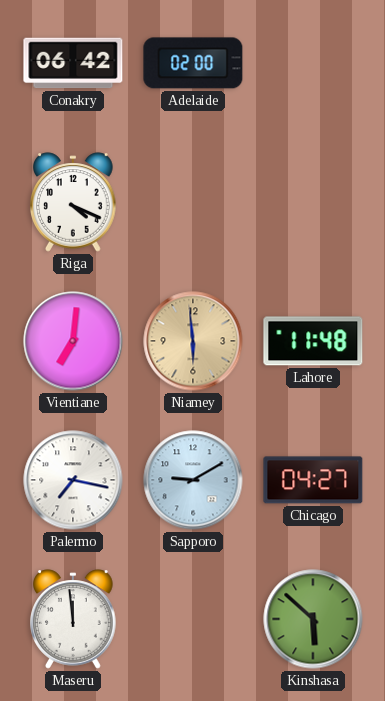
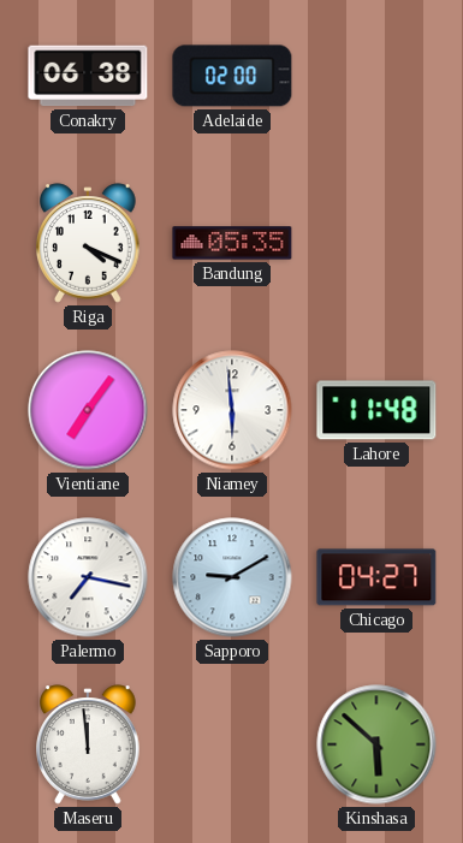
Conakry: 06:42 -> 06:38 (88, 76)
Bandung: none -> 05:35 (232, 243)
Vientiane: 7:01 -> 7:06 (88, 410)
Niamey dial: champagne -> white (232, 410)
